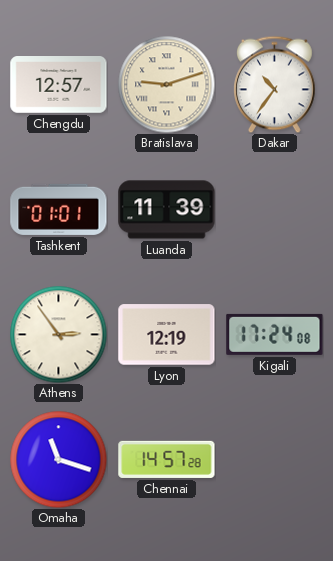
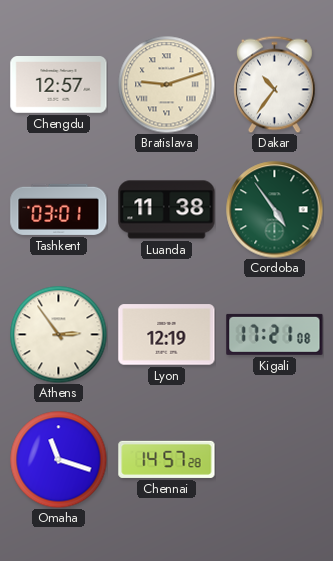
Tashkent: 01:01 -> 03:01 (59, 209)
Luanda: 11:39 -> 11:38 (167, 210)
Cordoba: none -> 4:54 (275, 210)
Kigali: 17:24 -> 17:21 (275, 334)
